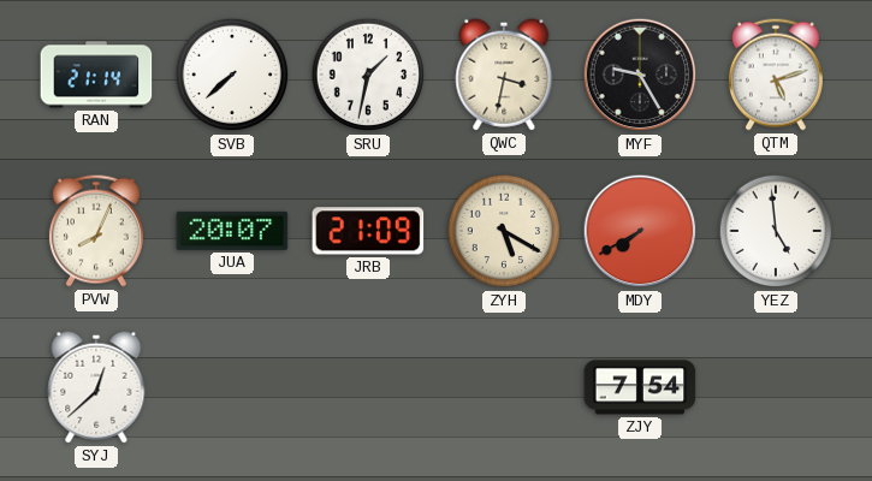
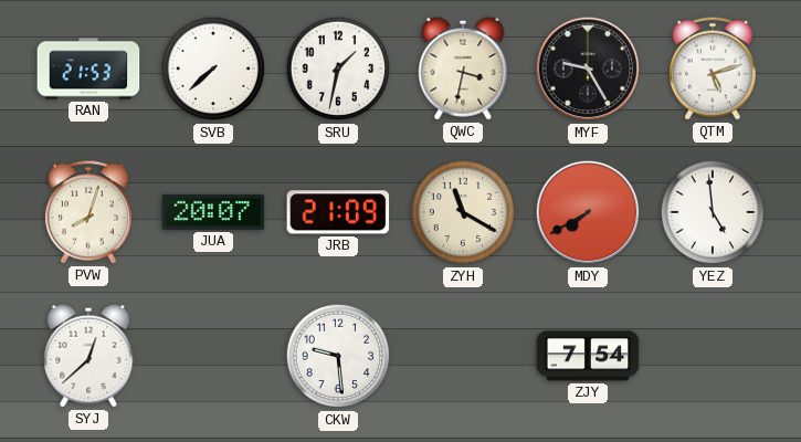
RAN: 21:14 -> 21:53 (88, 69)
PVW: 8:04 -> 8:03 (88, 212)
ZYH: 5:20 -> 11:20 (463, 212)
CKW: none -> 9:29 (338, 356)
